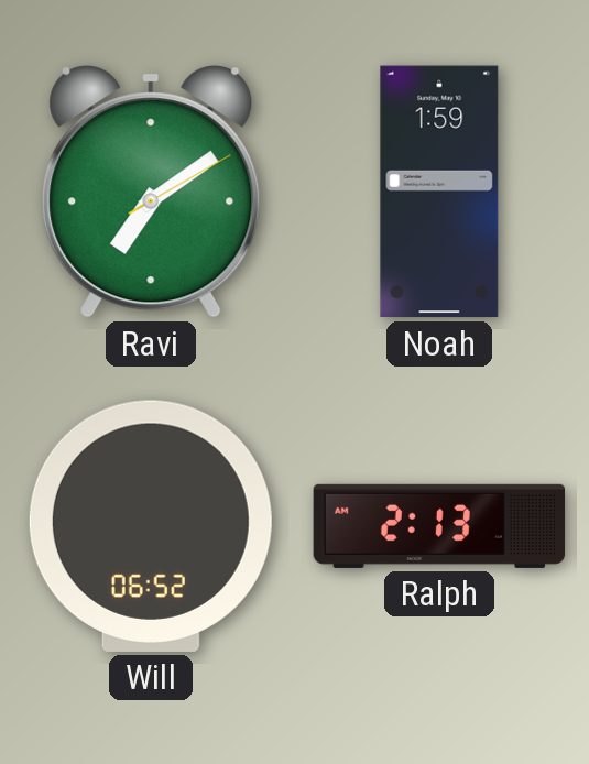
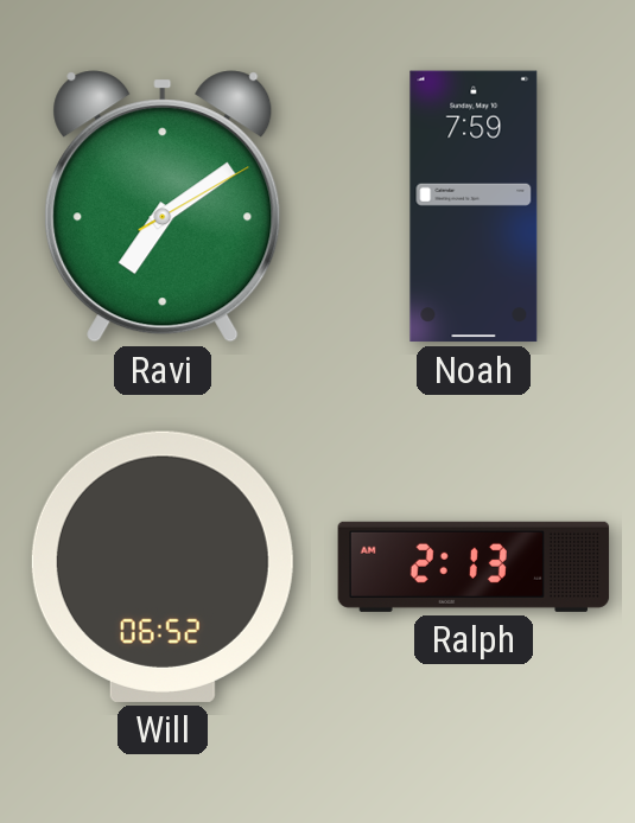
Noah: 1:59 -> 7:59 (474, 206)
